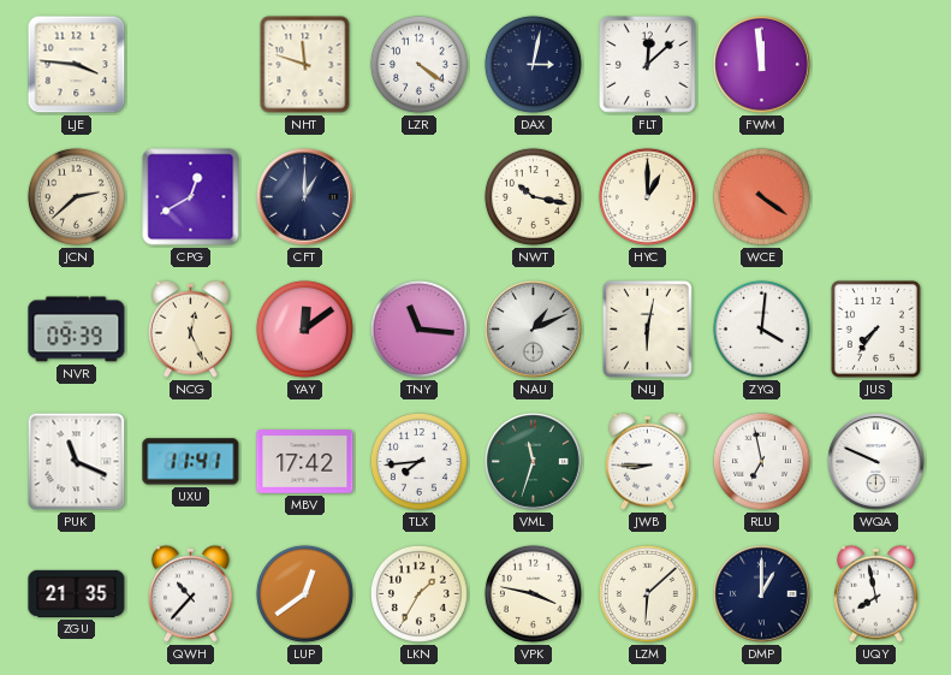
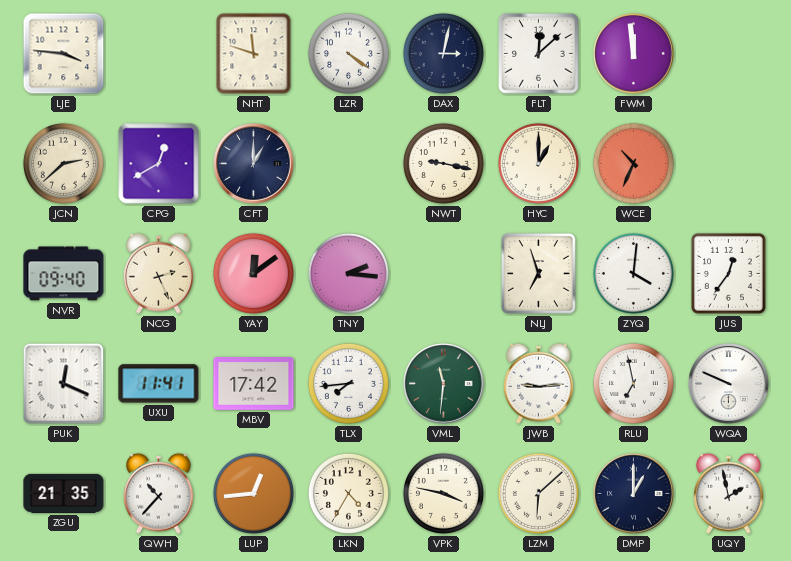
NWT: 10:17 -> 9:17 (443, 163)
WCE: 4:21 -> 10:34 (633, 163)
NVR: 09:39 -> 09:40 (64, 274)
NCG: 12:26 -> 2:26 (159, 273)
TNY: 11:16 -> 2:16 (348, 273)
NAU: 1:11 -> none (534, 330)
NLJ: 6:02 -> 6:57 (538, 273)
JUS: 7:36 -> 12:36 (728, 273)
PUK: 11:19 -> 12:19 (64, 384)
VML: 11:33 -> 11:31 (444, 384)
JWB: 8:45 -> 9:14 (539, 383)
LUP: 12:39 -> 12:44 (253, 493)
LKN: 1:35 -> 4:35 (348, 493)
UQY: 7:58 -> 1:58 (729, 493)
